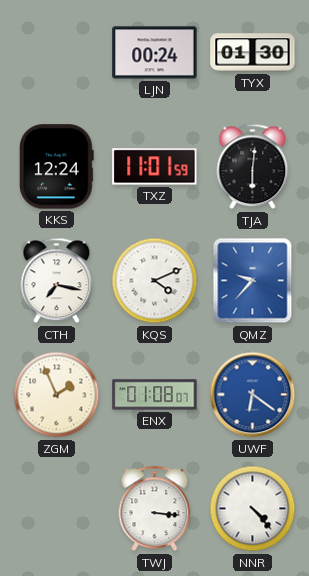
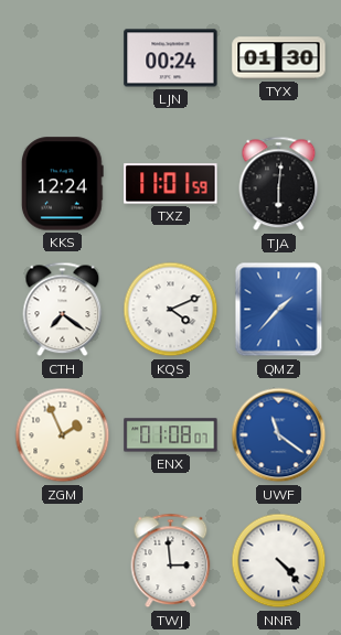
CTH: 7:17 -> 7:21 (63, 310)
QMZ: 9:37 -> 1:37 (279, 310)
UWF: 6:21 -> 11:21 (279, 435)
TWJ: 3:16 -> 2:59 (171, 561)
